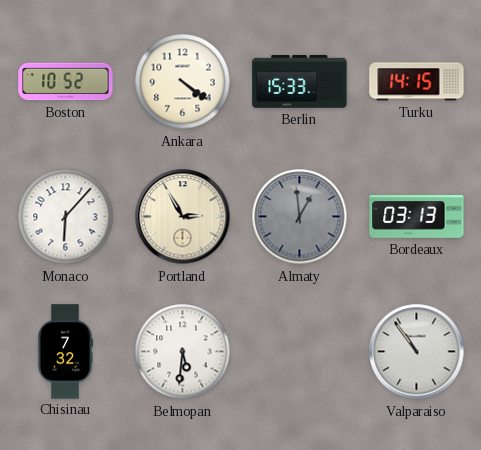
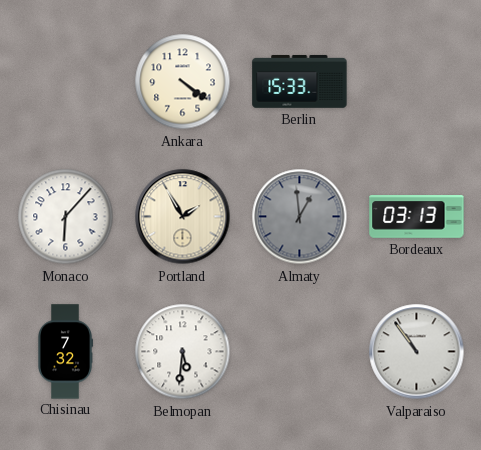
Boston: 10:52 -> none (66, 82)
Turku: 14:15 -> none (417, 82)
Portland: 2:55 -> 1:55 (183, 217)
